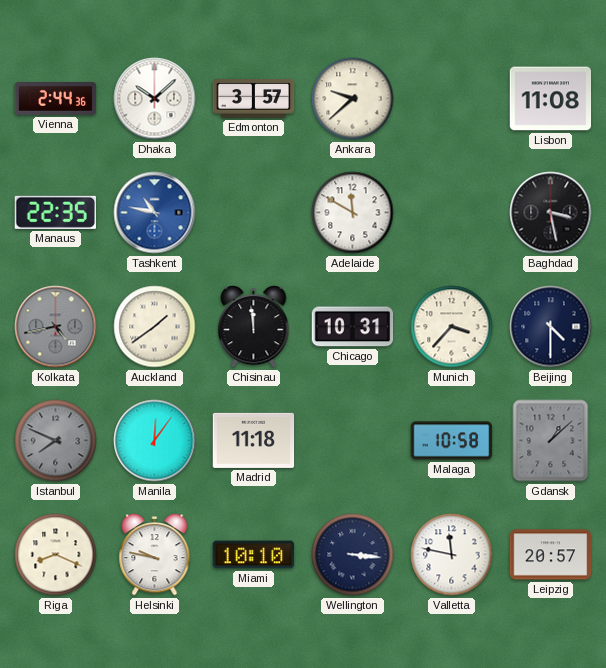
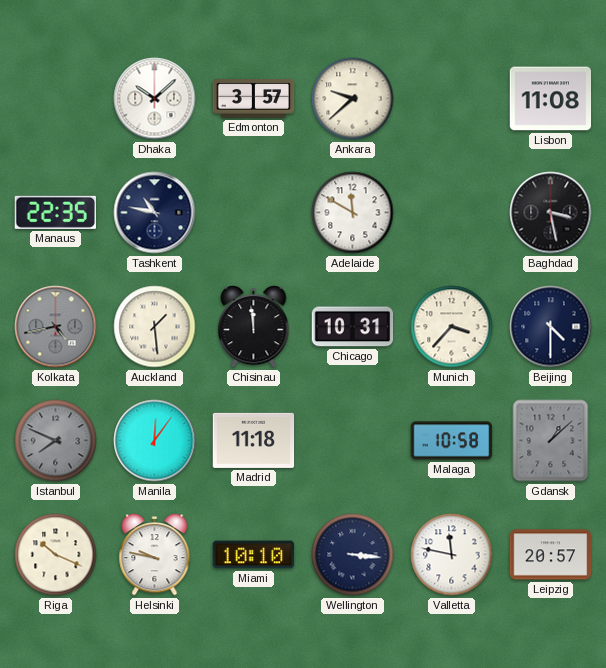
Vienna: 2:44 -> none (56, 99)
Tashkent dial: blue -> navy (155, 213)
Auckland: 1:39 -> 1:29 (155, 327)
Riga: 8:19 -> 10:19 (56, 555)
